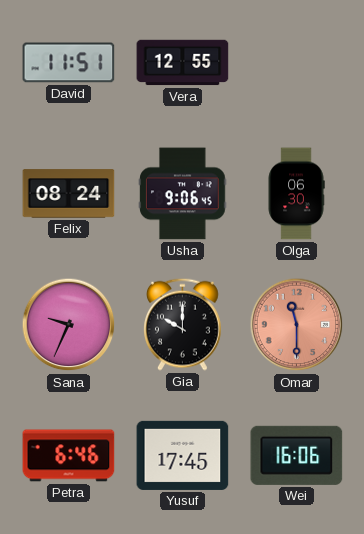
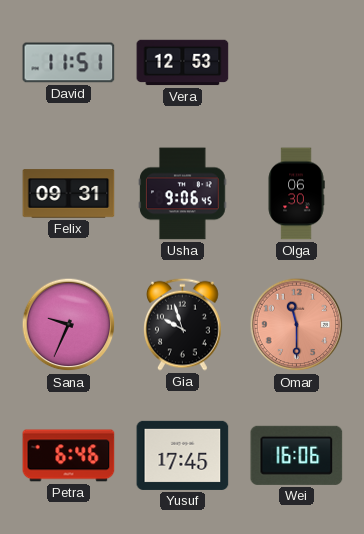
Vera: 12:55 -> 12:53 (183, 63)
Felix: 08:24 -> 09:31 (69, 194)
Gia: 10:00 -> 9:57 (183, 324)
